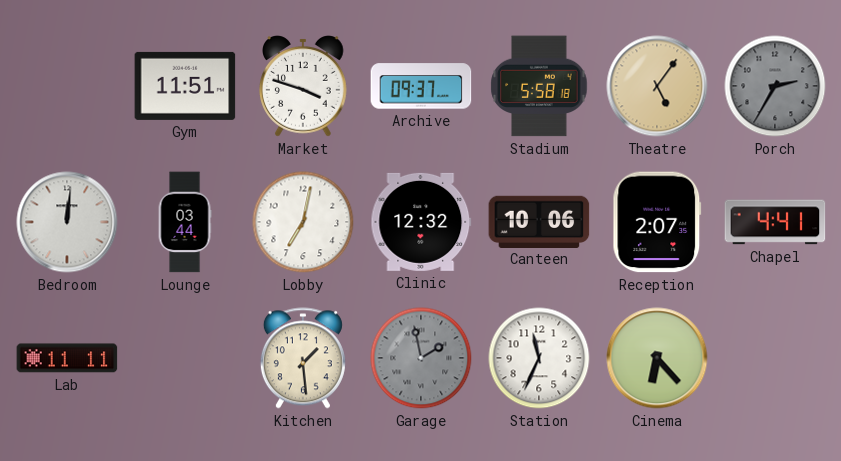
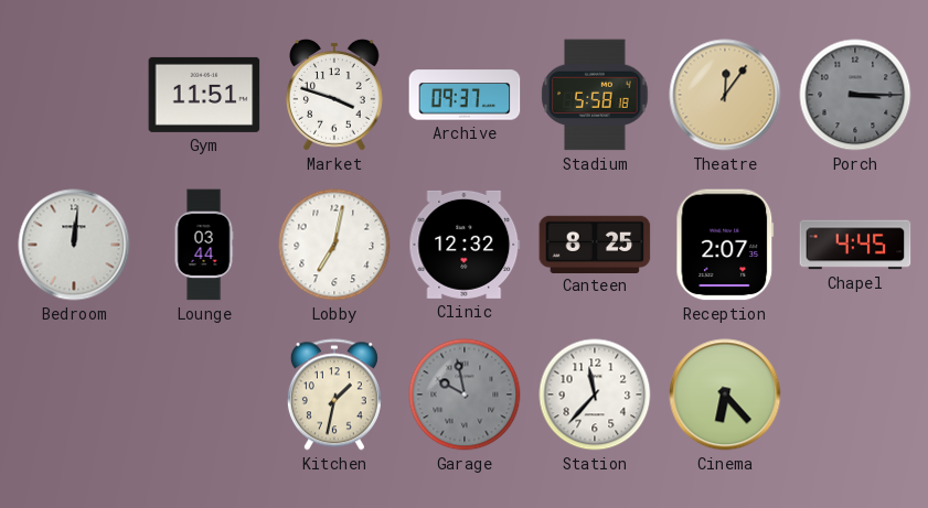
Theatre: 5:06 -> 12:06 (725, 95)
Porch: 2:35 -> 3:15 (855, 95)
Canteen: 10:06 -> 8:25 (595, 244)
Chapel: 4:41 -> 4:45 (855, 245)
Lab: 11:11 -> none (67, 358)
Kitchen: 1:29 -> 1:32 (334, 394)
Garage: 1:58 -> 9:58 (465, 394)
Station: 11:34 -> 11:37 (595, 394)
